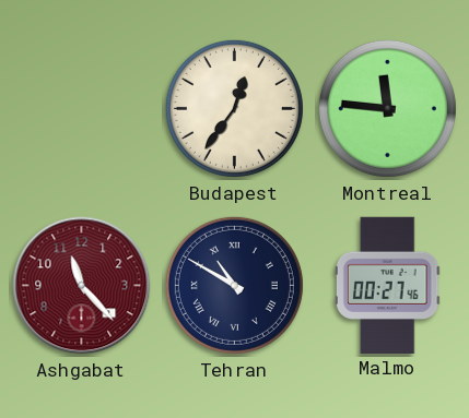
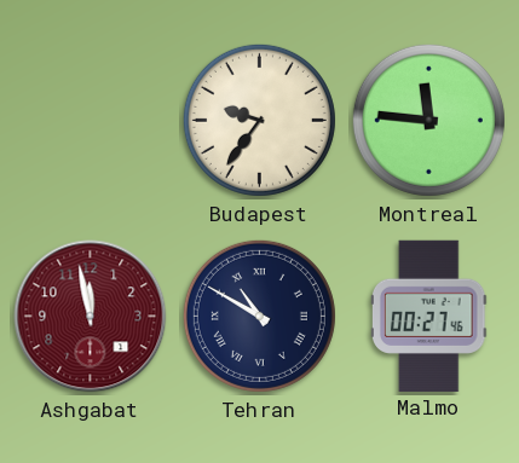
Budapest: 12:36 -> 9:36 (259, 120)
Ashgabat: 11:23 -> 11:58 (91, 317)
